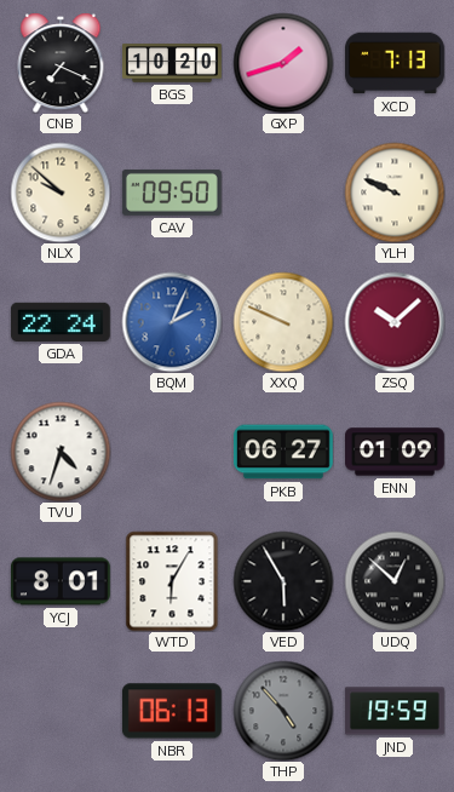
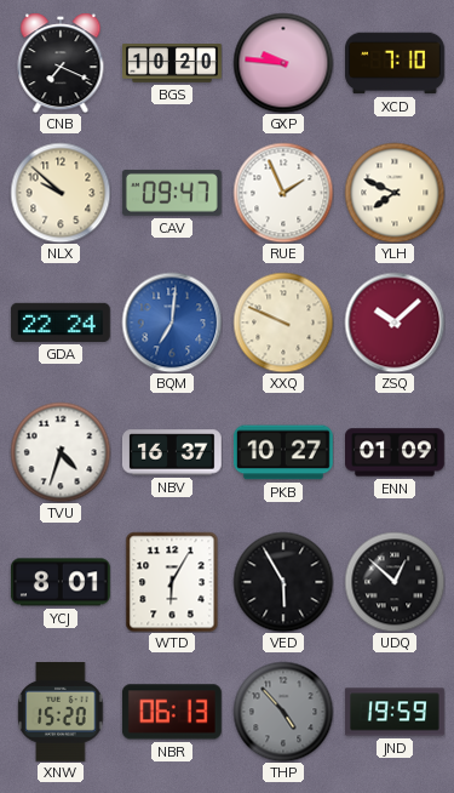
GXP: 1:42 -> 9:46 (283, 63)
XCD: 7:13 -> 7:10 (395, 63)
CAV: 09:50 -> 09:47 (172, 193)
RUE: none -> 1:56 (283, 193)
YLH: 9:49 -> 7:49 (395, 193)
BQM: 2:04 -> 7:01 (172, 323)
NBV: none -> 16:37 (172, 452)
PKB: 06:27 -> 10:27 (283, 452)
XNW: none -> 15:20 (61, 712)
